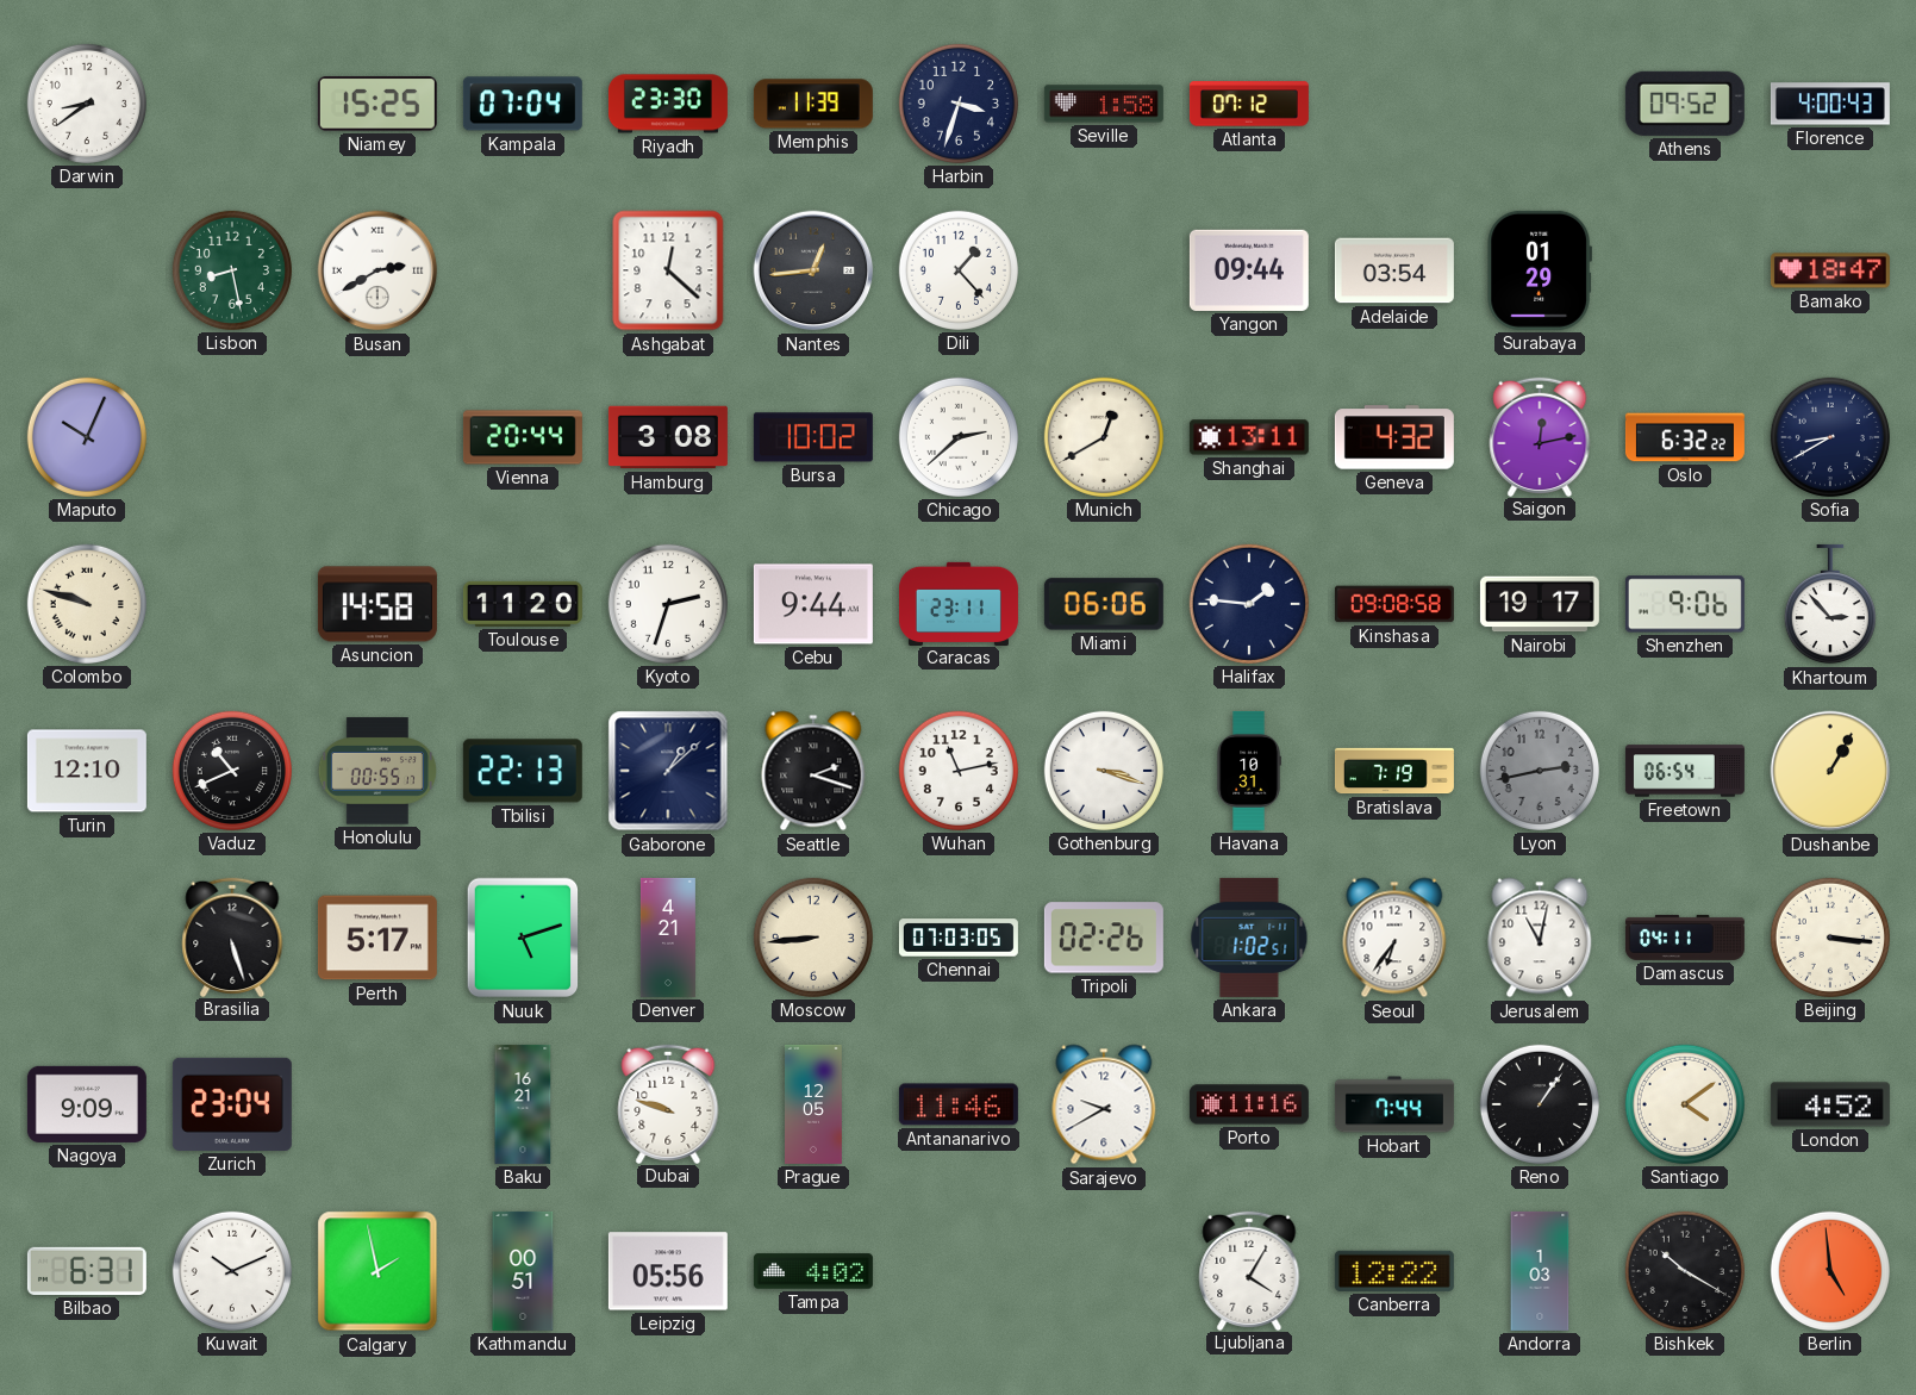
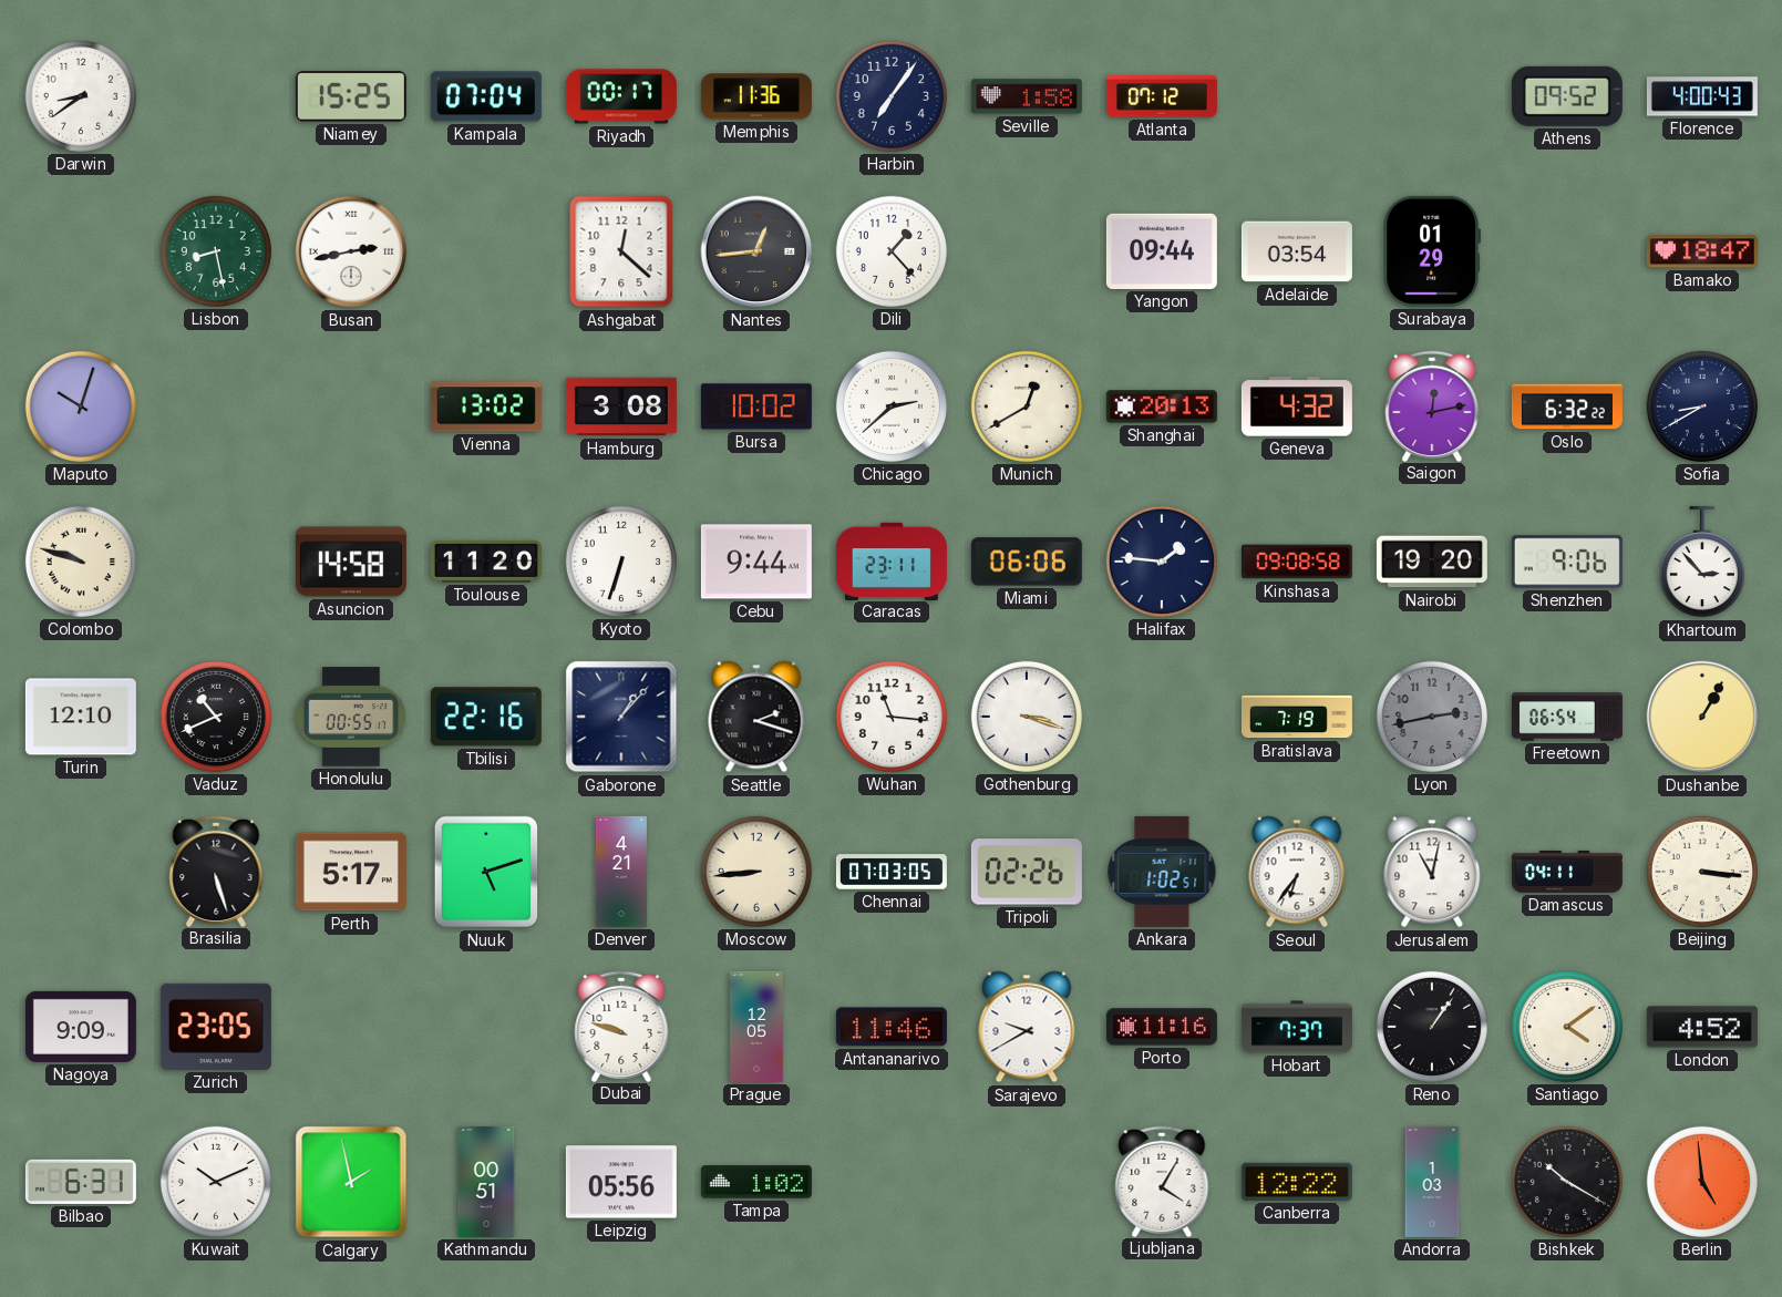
Riyadh: 23:30 -> 00:17 (621, 96)
Memphis: 11:39 -> 11:36 (756, 96)
Harbin: 3:33 -> 7:06 (892, 96)
Busan: 2:40 -> 2:43 (351, 251)
Maputo: 10:04 -> 10:03 (81, 406)
Vienna: 20:44 -> 13:02 (486, 406)
Shanghai: 13:11 -> 20:13 (1162, 406)
Kyoto: 2:33 -> 6:33 (621, 562)
Nairobi: 19:17 -> 19:20 (1432, 562)
Tbilisi: 22:13 -> 22:16 (486, 717)
Gaborone: 1:08 -> 1:07 (621, 717)
Wuhan: 11:13 -> 11:16 (892, 717)
Havana: 10:31 -> none (1249, 771)
Zurich: 23:04 -> 23:05 (216, 1027)
Baku: 16:21 -> none (523, 1104)
Hobart: 7:44 -> 7:37 (1297, 1027)
Tampa: 4:02 -> 1:02 (756, 1182)
